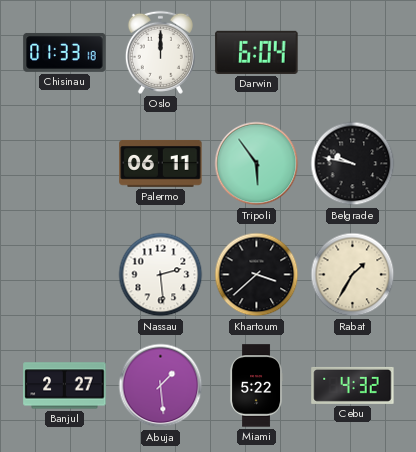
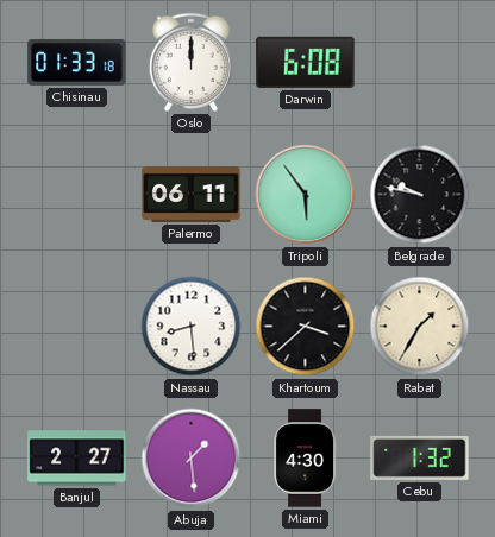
Darwin: 6:04 -> 6:08 (306, 62)
Nassau: 2:29 -> 8:29 (192, 327)
Miami: 5:22 -> 4:30 (306, 459)
Cebu: 4:32 -> 1:32 (420, 457)
